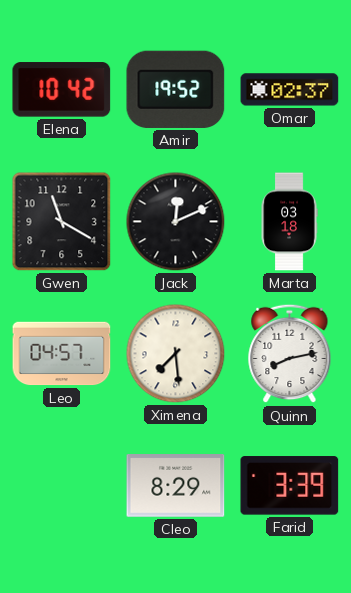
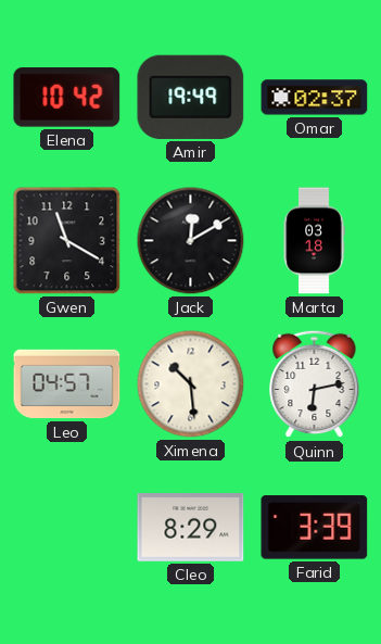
Amir: 19:52 -> 19:49 (191, 97)
Jack: 12:11 -> 12:10 (191, 241)
Ximena: 7:29 -> 10:29 (191, 384)
Quinn: 8:13 -> 6:13 (315, 384)
